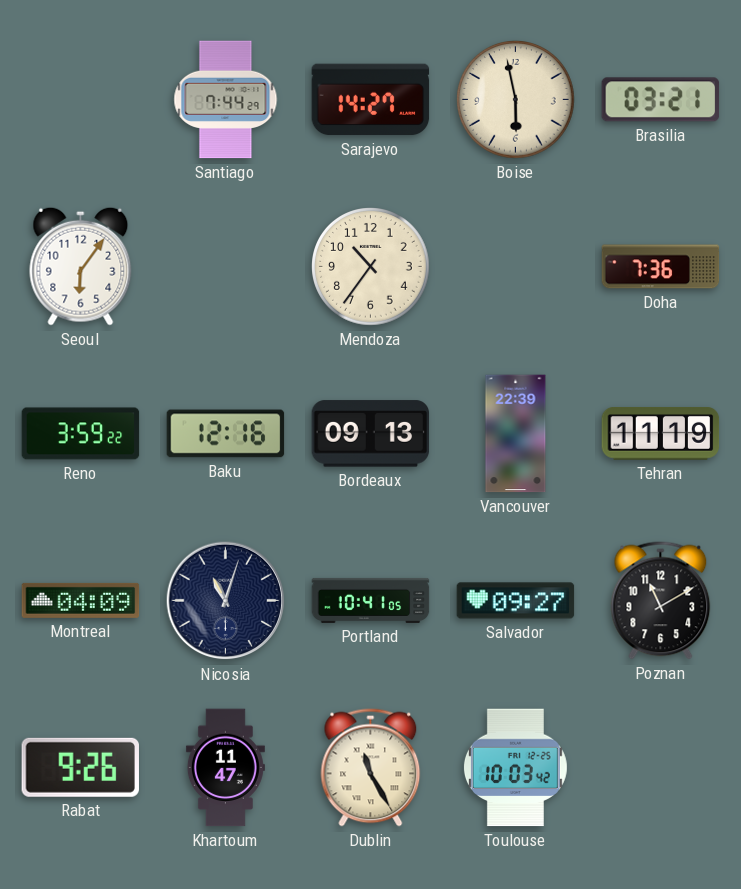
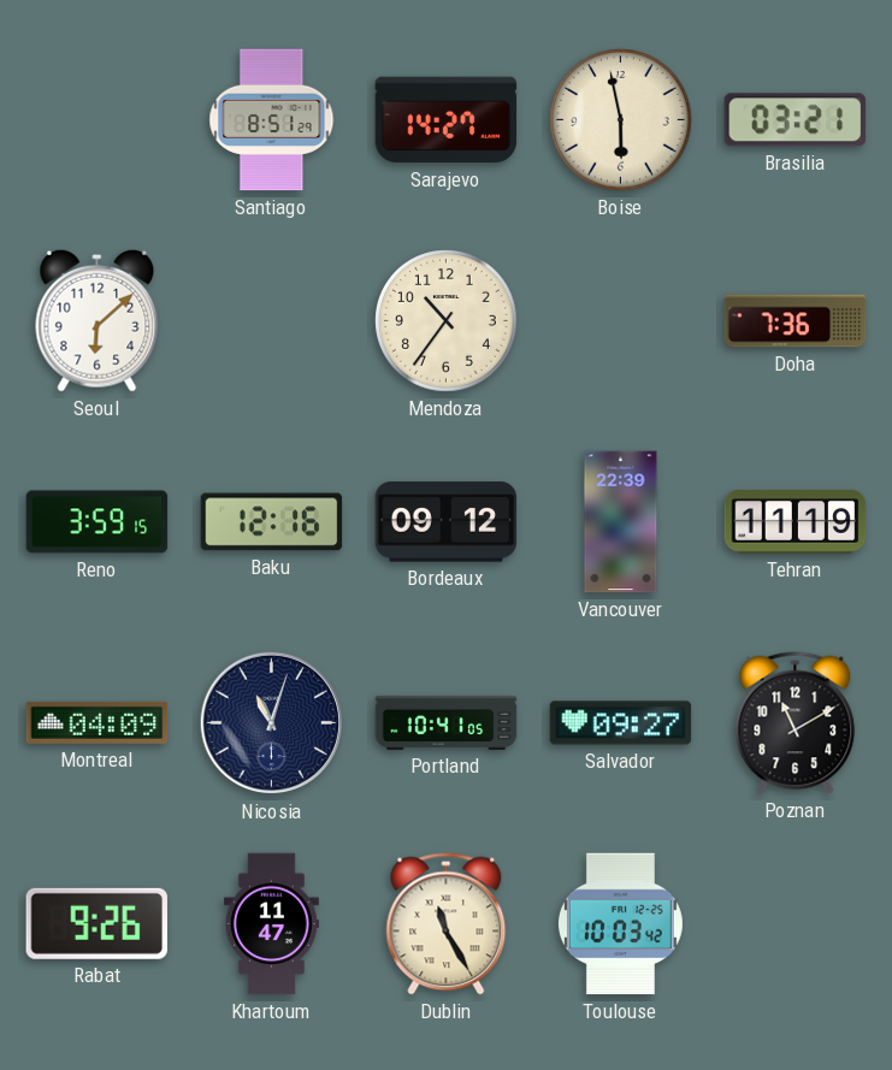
Santiago: 7:44 -> 8:51 (272, 120)
Seoul: 6:06 -> 6:08 (98, 320)
Reno: 3:59:22 -> 3:59:15 (98, 522)
Bordeaux: 09:13 -> 09:12 (447, 522)
